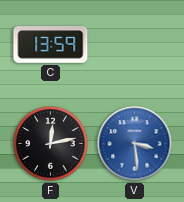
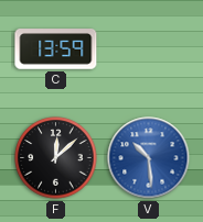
F: 12:13 -> 12:08 (56, 158)
V: 3:29 -> 10:29 (149, 158)
